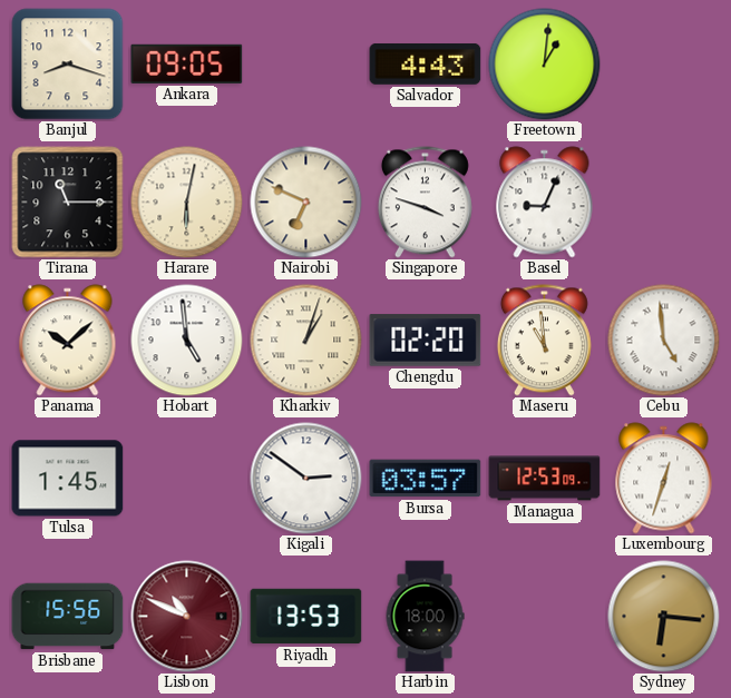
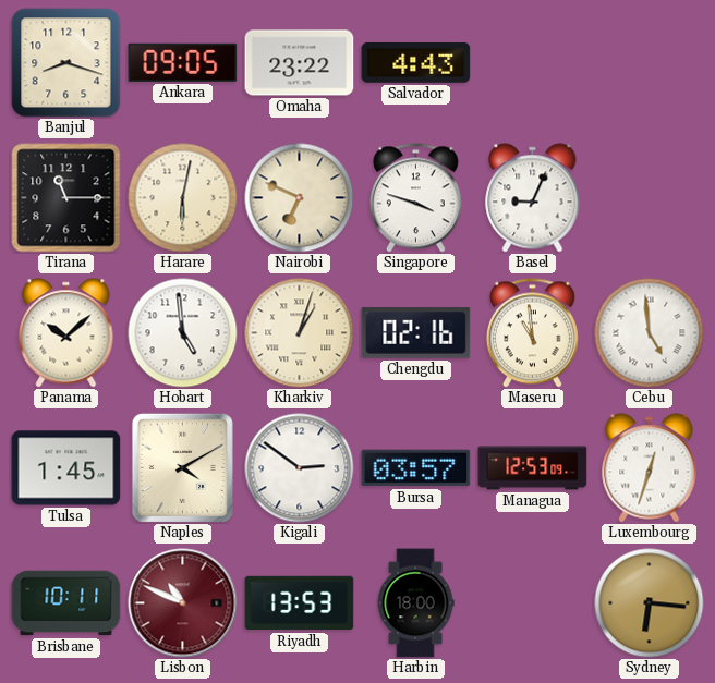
Omaha: none -> 23:22 (300, 63)
Freetown: 1:01 -> none (545, 65)
Chengdu: 02:20 -> 02:16 (416, 333)
Naples: none -> 4:10 (182, 467)
Brisbane: 15:56 -> 10:11 (66, 603)
